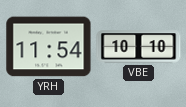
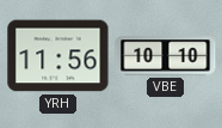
YRH: 11:54 -> 11:56 (58, 56)
